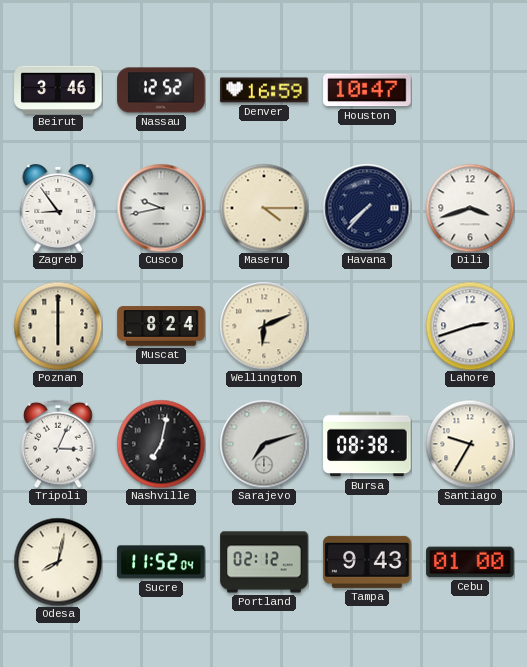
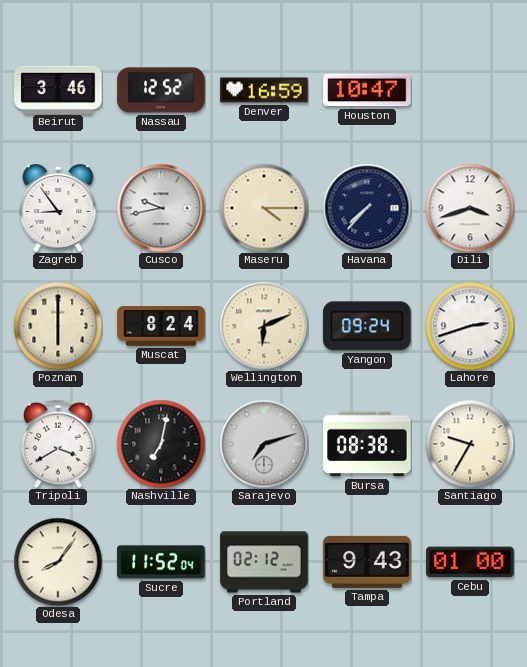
Yangon: none -> 09:24 (367, 326)
Tripoli: 3:04 -> 3:40 (58, 444)
Odesa: 8:02 -> 8:06 (58, 562)
